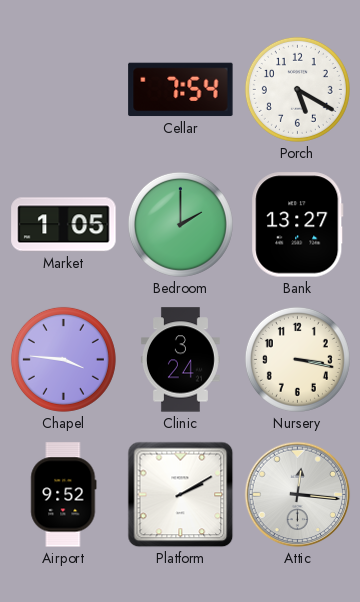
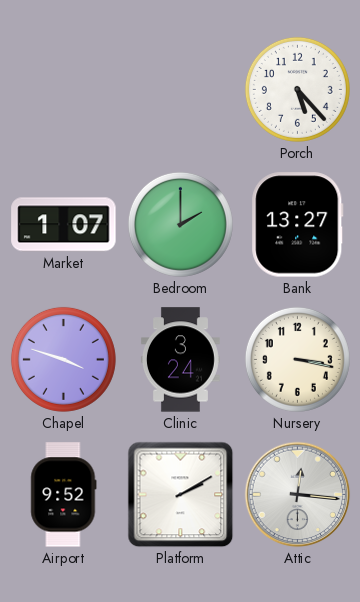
Cellar: 7:54 -> none (181, 90)
Porch: 5:20 -> 5:23 (297, 89)
Market: 1:05 -> 1:07 (64, 225)
Chapel: 3:46 -> 3:48 (63, 359)
